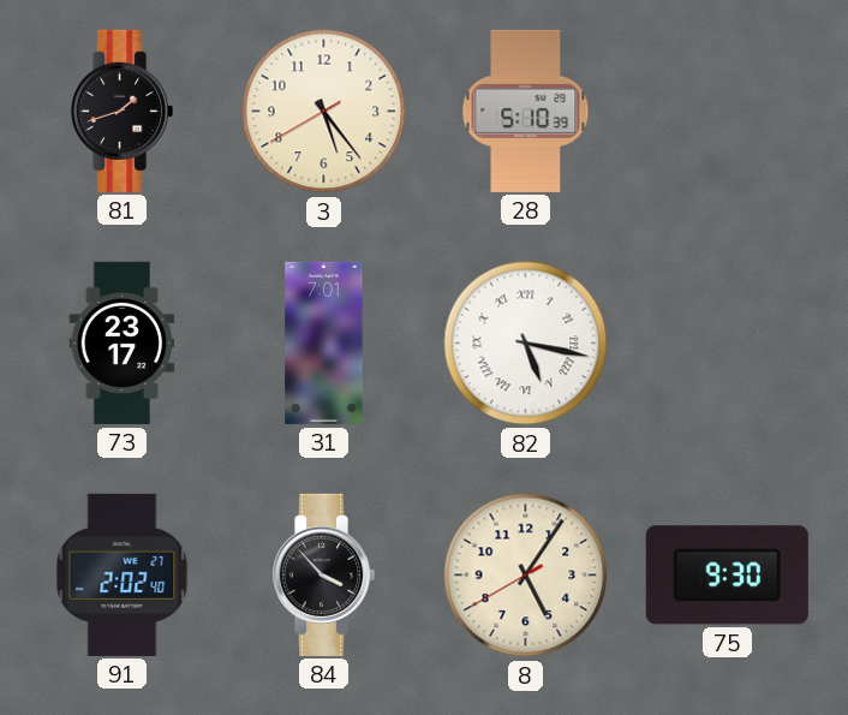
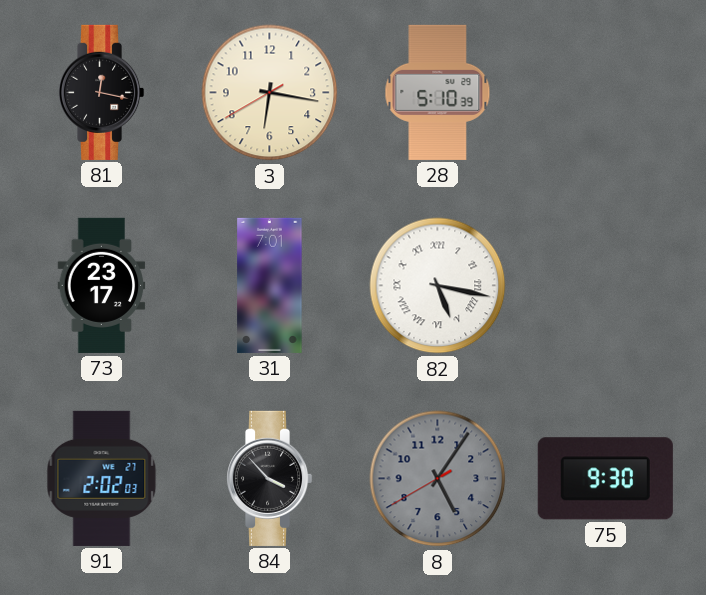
81: 1:42 -> 12:17 (101, 92)
3: 5:23 -> 6:16 (270, 93)
91: 2:02:40 -> 2:02:03 (102, 478)
8 dial: cream -> grey (438, 479)
